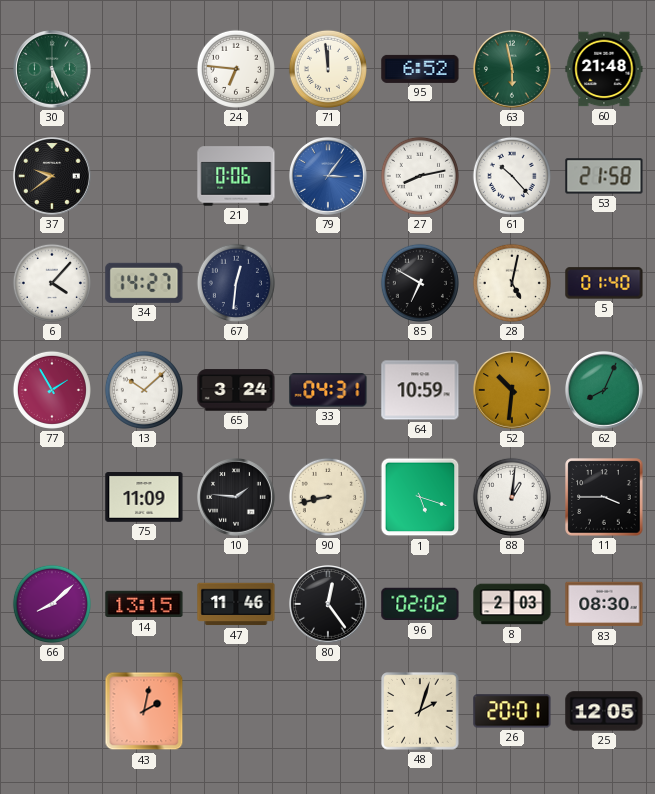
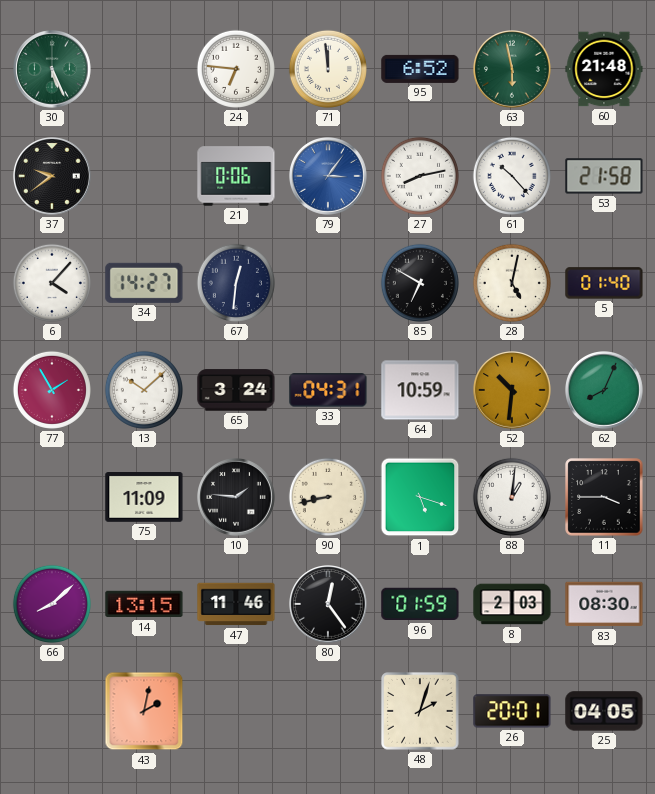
96: 02:02 -> 01:59 (420, 604)
25: 12:05 -> 04:05 (604, 711)
